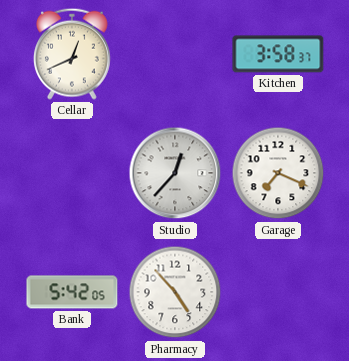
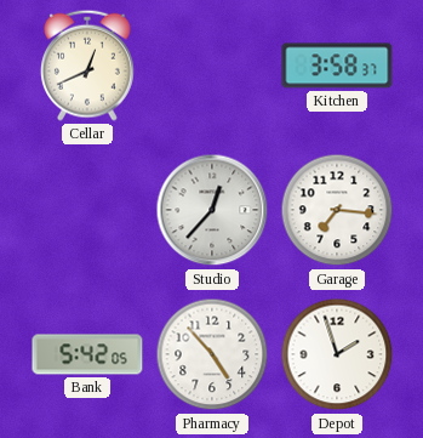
Garage: 7:19 -> 7:16 (337, 210)
Depot: none -> 1:57 (337, 354)
